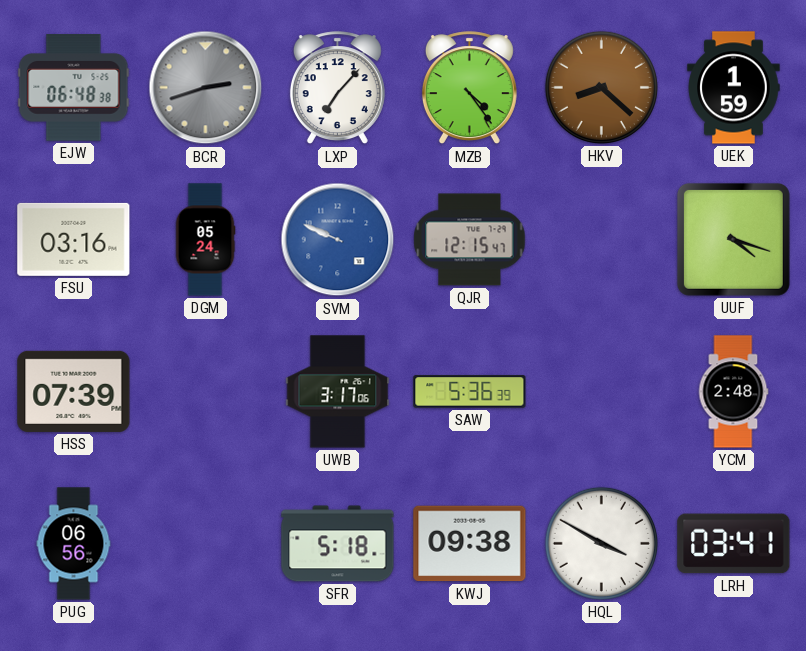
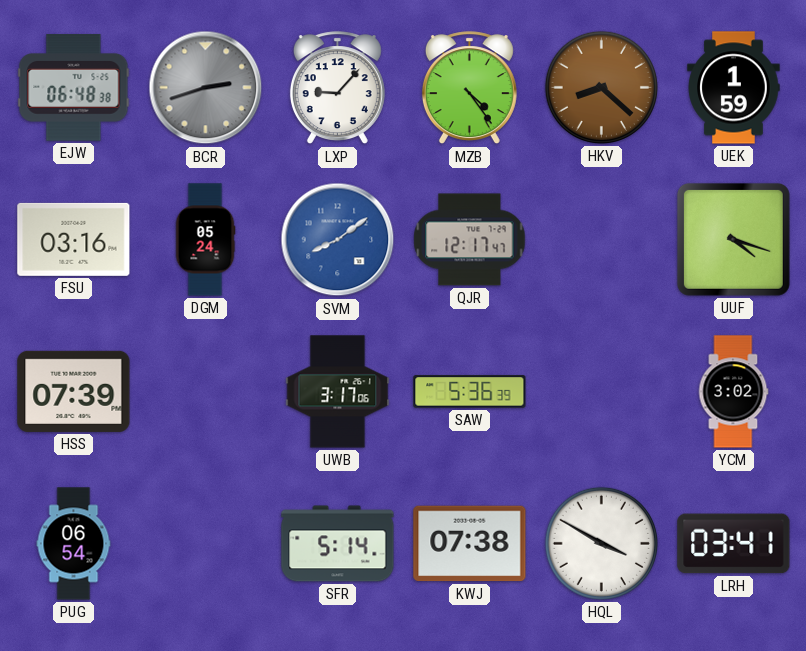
LXP: 7:07 -> 9:07 (337, 88)
SVM: 9:49 -> 8:09 (338, 240)
QJR: 12:15 -> 12:17 (470, 240)
YCM: 2:48 -> 3:02 (733, 392)
PUG: 06:56 -> 06:54 (74, 544)
SFR: 5:18 -> 5:14 (338, 544)
KWJ: 09:38 -> 07:38 (470, 544)
